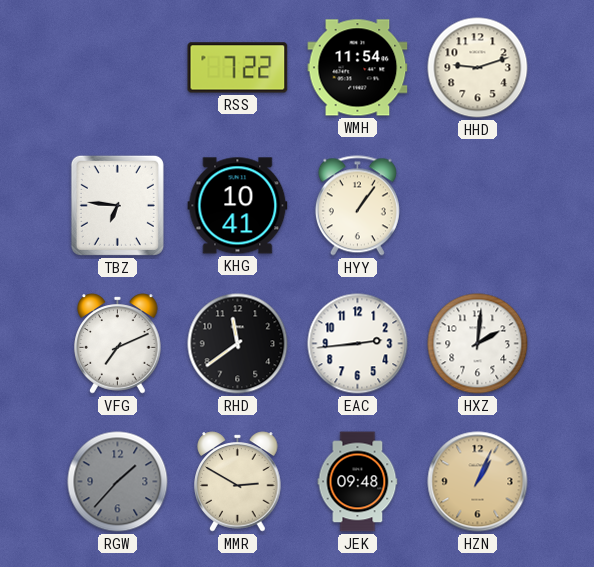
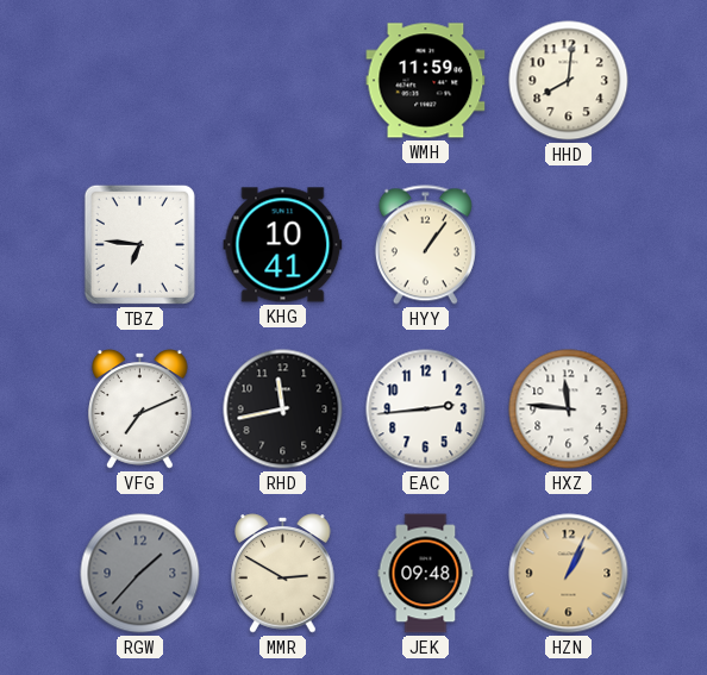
RSS: 7:22 -> none (238, 68)
WMH: 11:54 -> 11:59 (426, 81)
HHD: 9:12 -> 8:01 (569, 81)
RHD: 11:39 -> 11:43 (283, 410)
HXZ: 2:01 -> 11:46 (569, 410)
